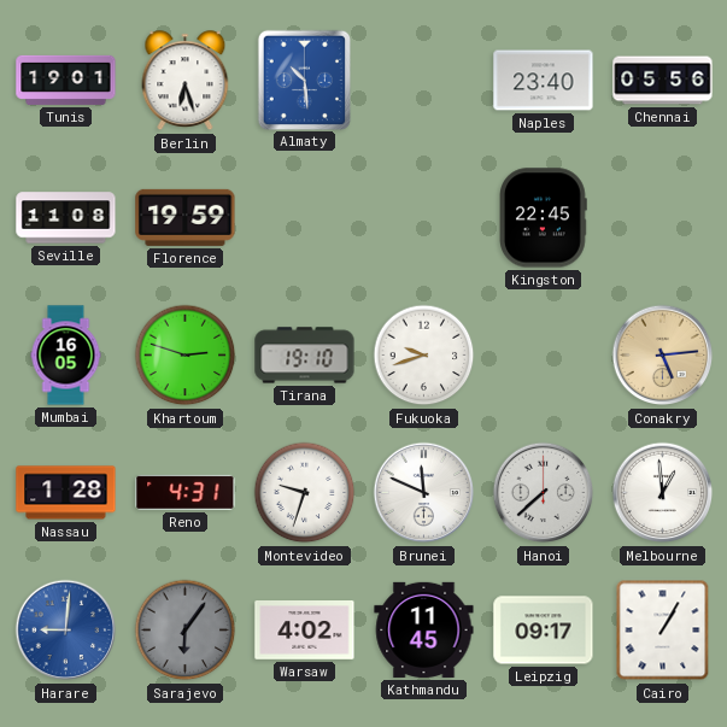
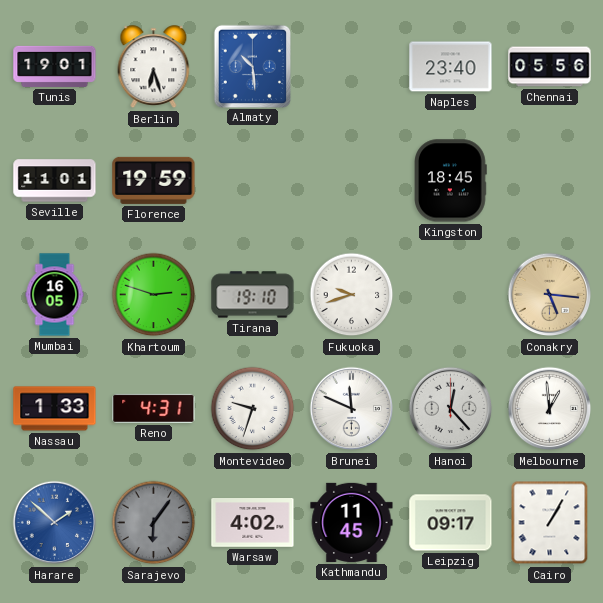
Seville: 11:08 -> 11:01 (55, 181)
Kingston: 22:45 -> 18:45 (451, 181)
Conakry: 5:14 -> 5:16 (550, 295)
Nassau: 1:28 -> 1:33 (55, 409)
Hanoi: 7:38 -> 12:23 (451, 409)
Harare: 9:01 -> 1:52 (55, 523)
